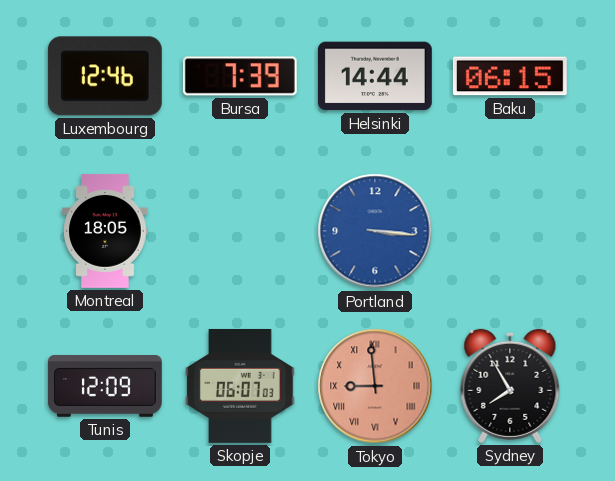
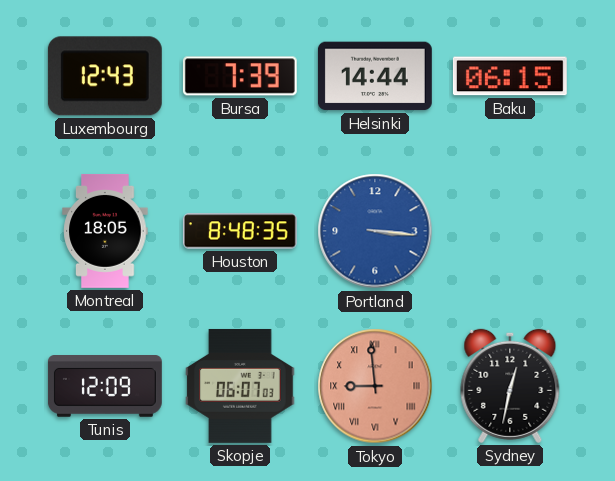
Luxembourg: 12:46 -> 12:43 (105, 76)
Houston: none -> 8:48 (240, 231)
Sydney: 7:55 -> 12:32 (510, 386)
